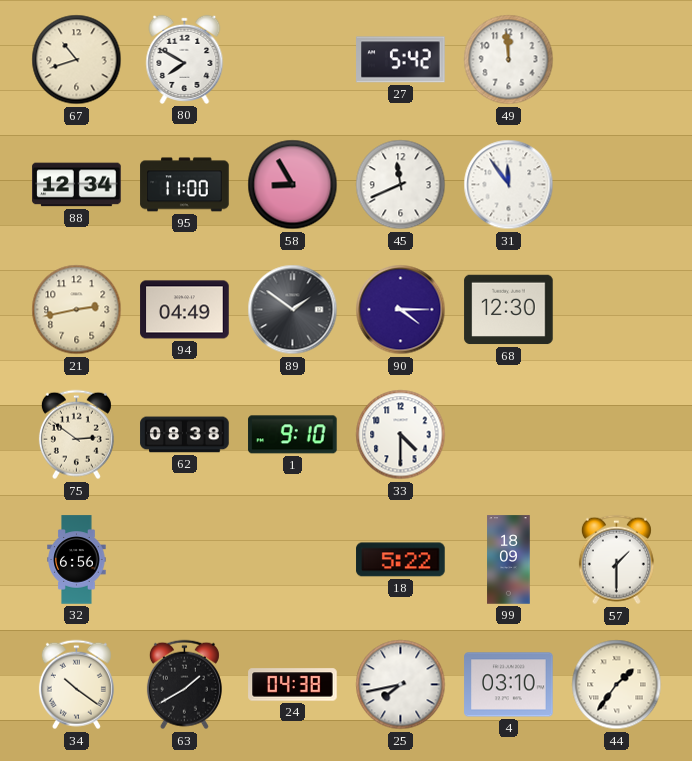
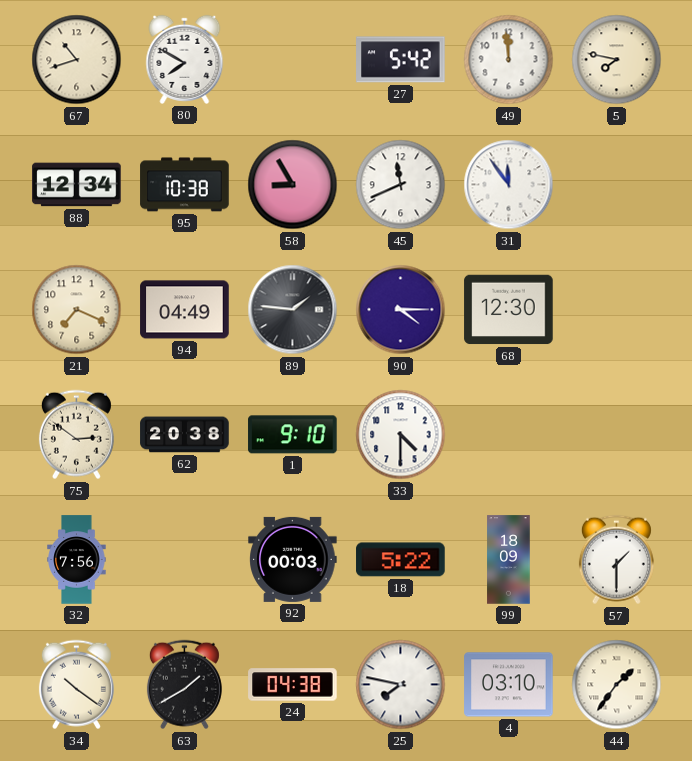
5: none -> 7:47 (617, 60)
95: 11:00 -> 10:38 (185, 185)
21: 2:43 -> 7:19 (77, 310)
89: 1:51 -> 1:46 (293, 310)
62: 08:38 -> 20:38 (185, 435)
32: 6:56 -> 7:56 (77, 560)
92: none -> 00:03 (293, 559)
25: 7:43 -> 7:47 (401, 685)
